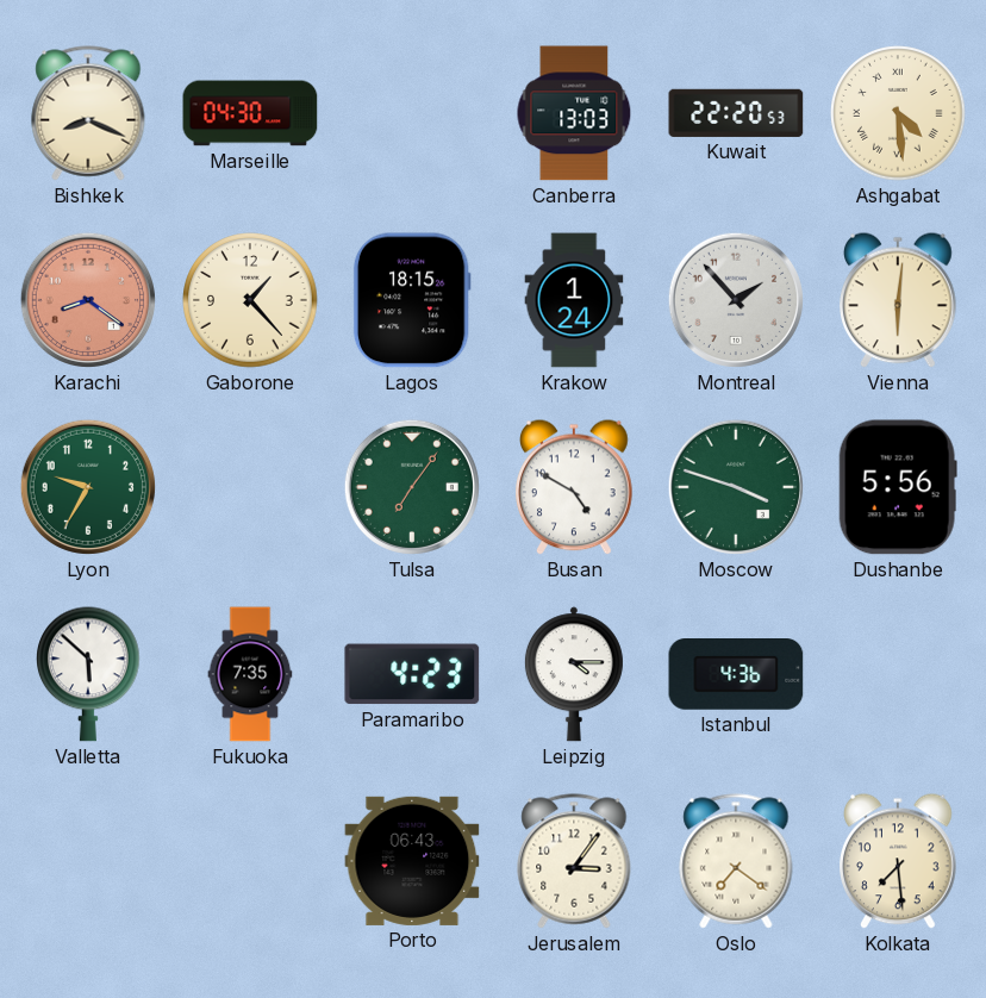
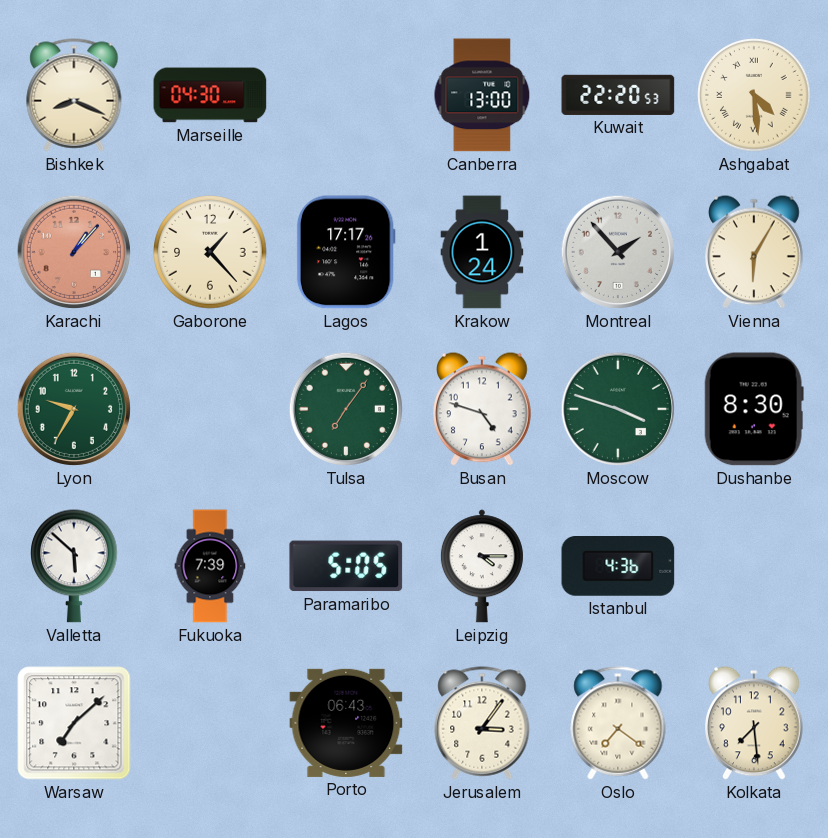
Canberra: 13:03 -> 13:00 (482, 95)
Karachi: 8:21 -> 1:07 (74, 252)
Lagos: 18:15 -> 17:17 (346, 252)
Vienna: 6:01 -> 6:05 (754, 252)
Busan: 4:50 -> 4:48 (482, 409)
Dushanbe: 5:56 -> 8:30 (754, 409)
Fukuoka: 7:35 -> 7:39 (210, 566)
Paramaribo: 4:23 -> 5:05 (346, 566)
Warsaw: none -> 7:08 (74, 723)
